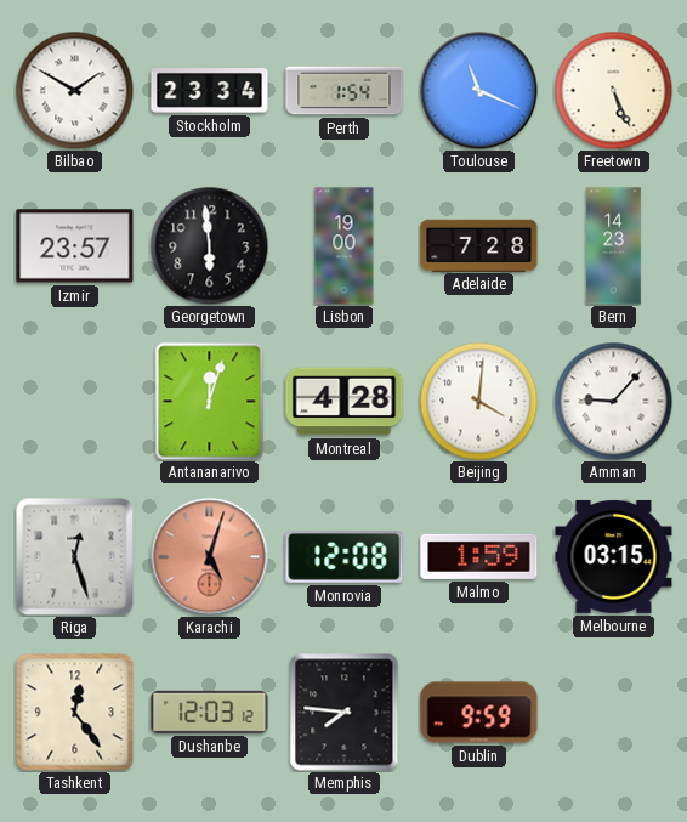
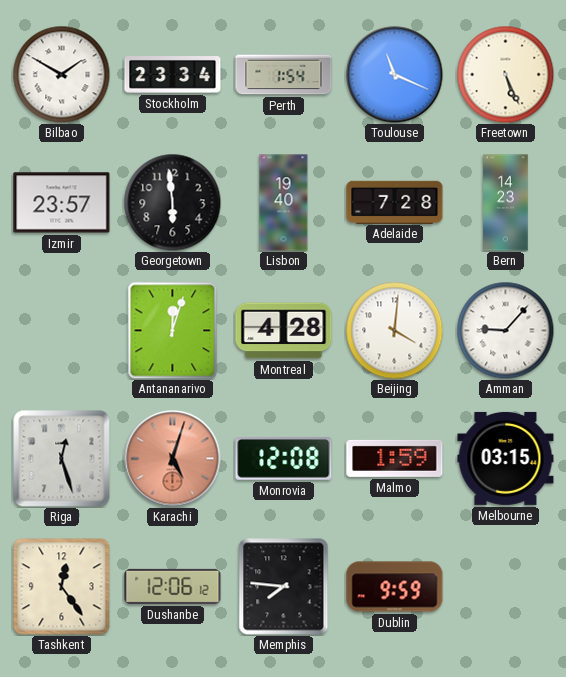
Lisbon: 19:00 -> 19:40 (284, 203)
Dushanbe: 12:03 -> 12:06 (173, 586)
